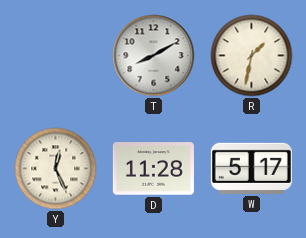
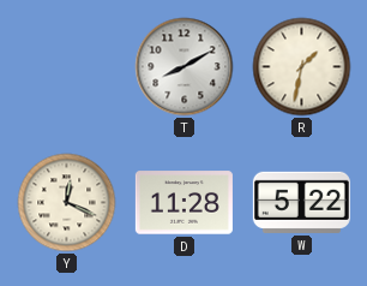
Y: 12:26 -> 12:19 (67, 203)
W: 5:17 -> 5:22 (301, 202)
